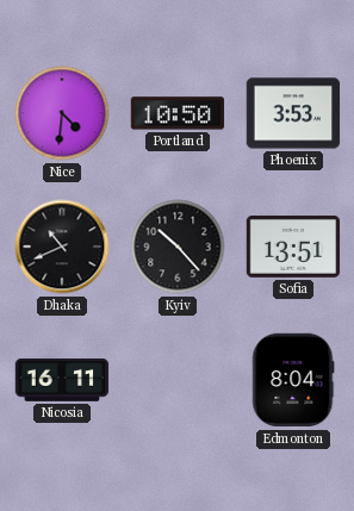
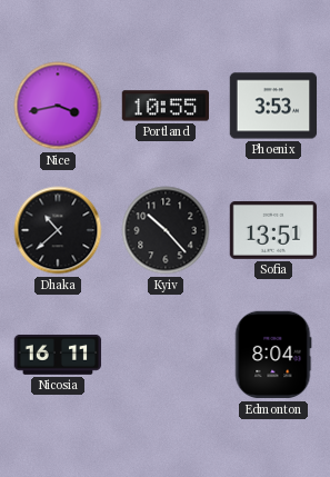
Nice: 4:31 -> 3:43 (58, 106)
Portland: 10:50 -> 10:55 (166, 106)
Dhaka: 10:41 -> 10:38 (58, 230)
